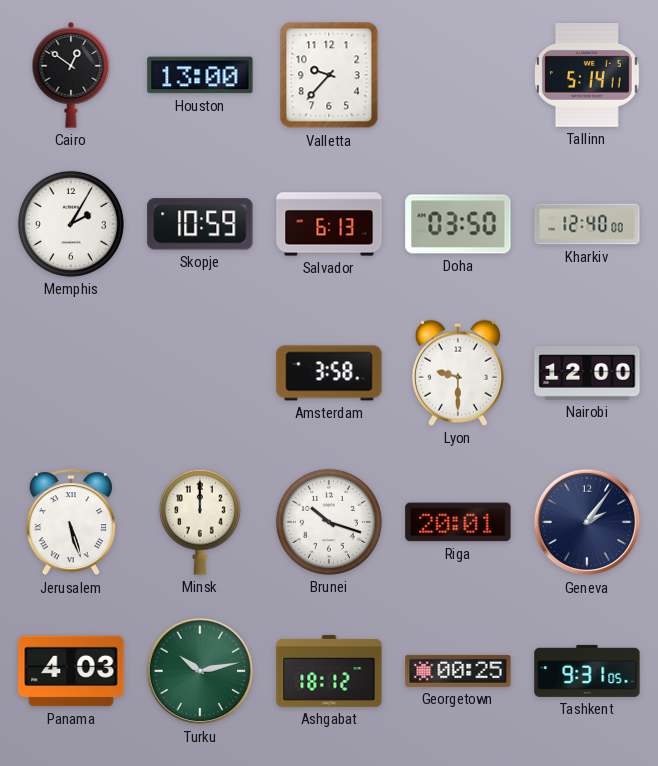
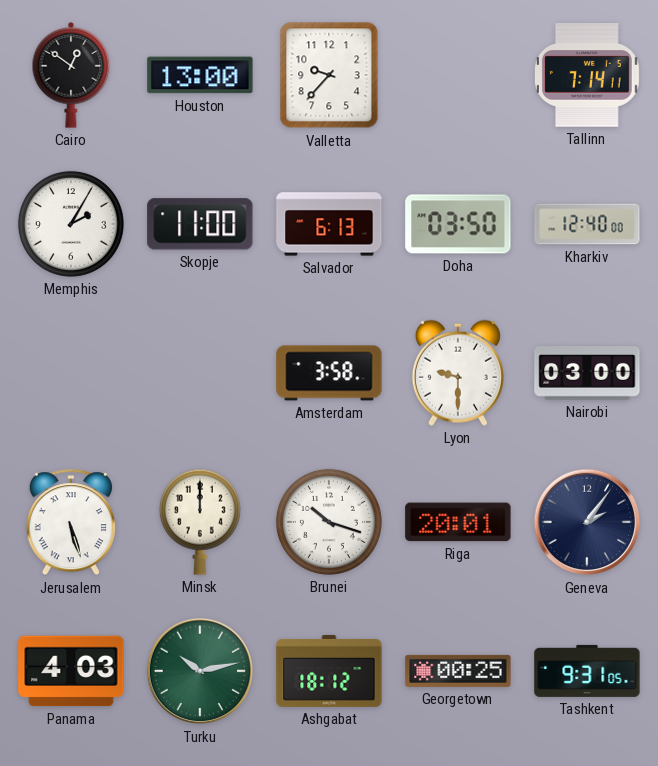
Tallinn: 5:14 -> 7:14 (587, 75)
Skopje: 10:59 -> 11:00 (200, 224)
Nairobi: 12:00 -> 03:00 (587, 373)
